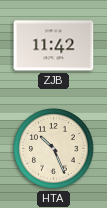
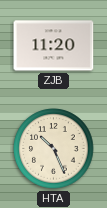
ZJB: 11:42 -> 11:20 (54, 46)
